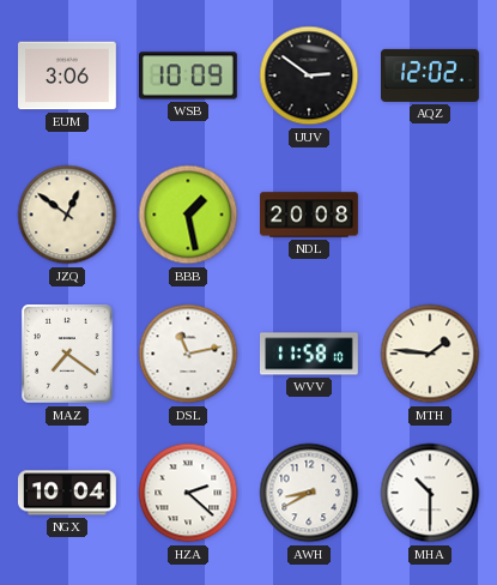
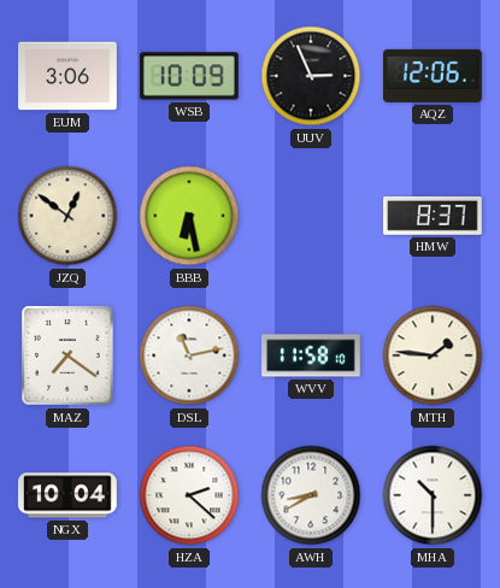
UUV: 2:51 -> 2:56 (311, 76)
AQZ: 12:02 -> 12:06 (434, 76)
BBB: 1:28 -> 6:28 (189, 216)
NDL: 20:08 -> none (309, 215)
HMW: none -> 8:37 (434, 217)
